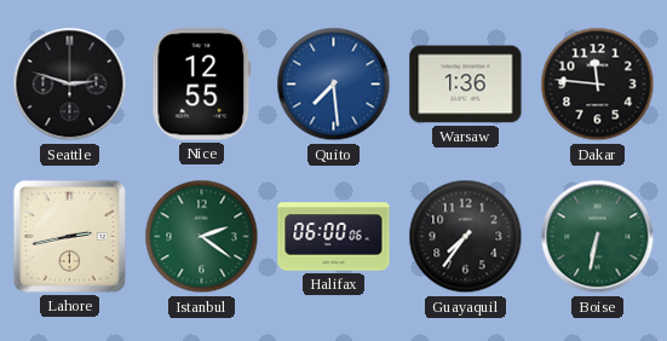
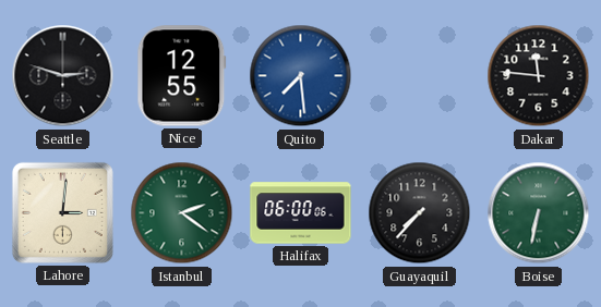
Warsaw: 1:36 -> none (466, 85)
Lahore: 2:43 -> 3:01 (62, 212)
Guayaquil: 7:36 -> 7:37 (420, 213)
